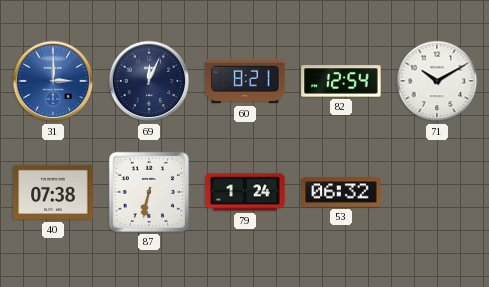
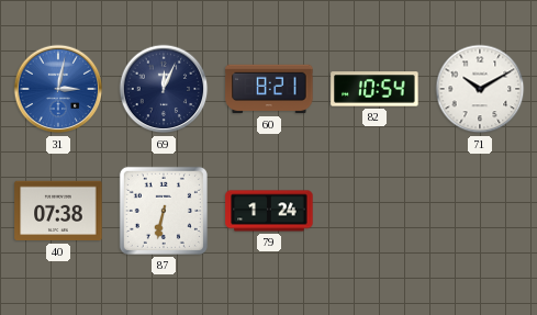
31: 3:00 -> 3:02 (58, 89)
82: 12:54 -> 10:54 (374, 89)
53: 06:32 -> none (341, 192)
